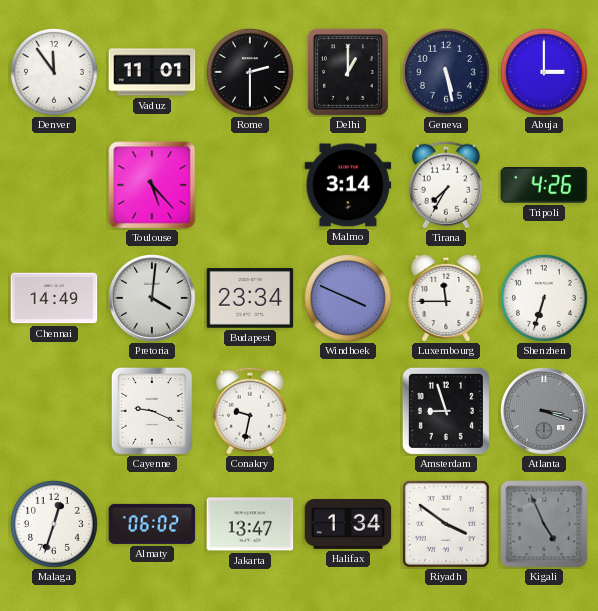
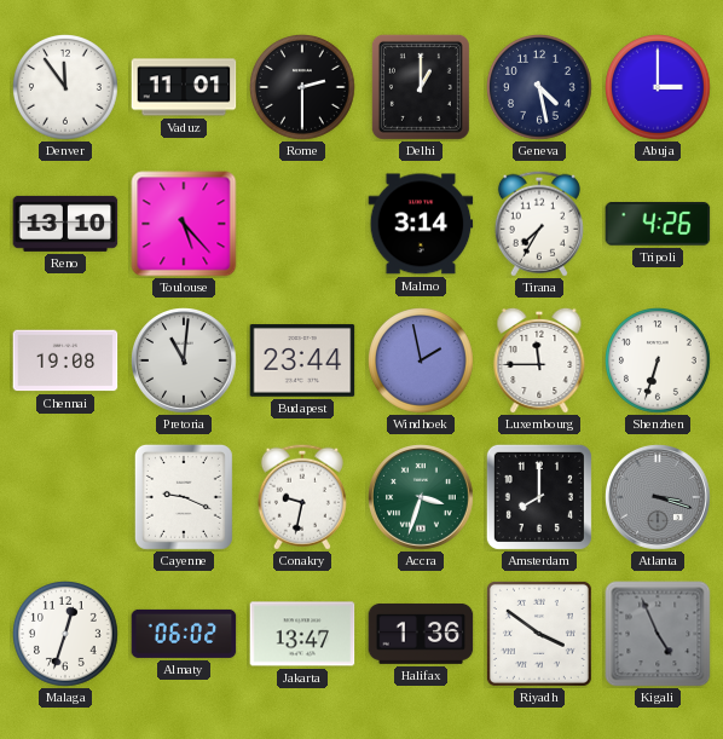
Geneva: 5:28 -> 4:28 (540, 88)
Reno: none -> 13:10 (65, 224)
Chennai: 14:49 -> 19:08 (65, 360)
Pretoria: 4:01 -> 11:01 (184, 360)
Budapest: 23:34 -> 23:44 (302, 360)
Windhoek: 3:49 -> 1:58 (422, 362)
Accra: none -> 3:33 (421, 497)
Amsterdam: 8:57 -> 8:00 (539, 497)
Halifax: 1:34 -> 1:36 (421, 634)
